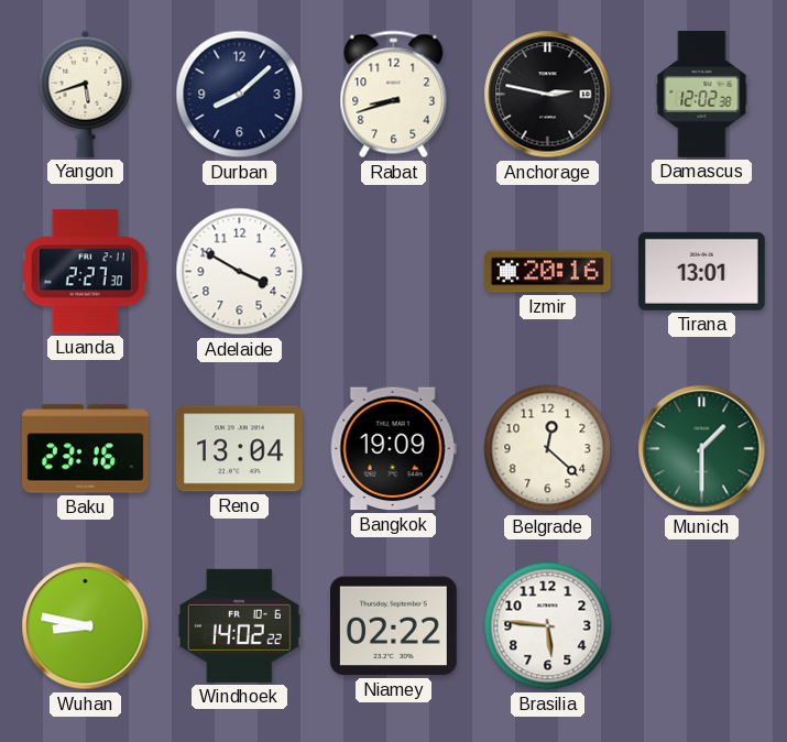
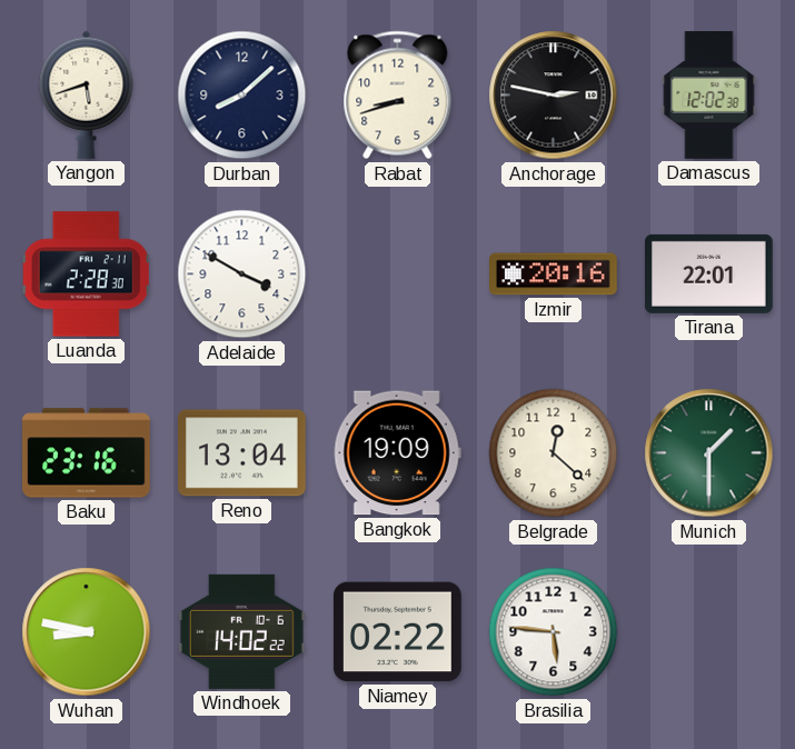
Luanda: 2:27 -> 2:28 (86, 274)
Tirana: 13:01 -> 22:01 (708, 273)
